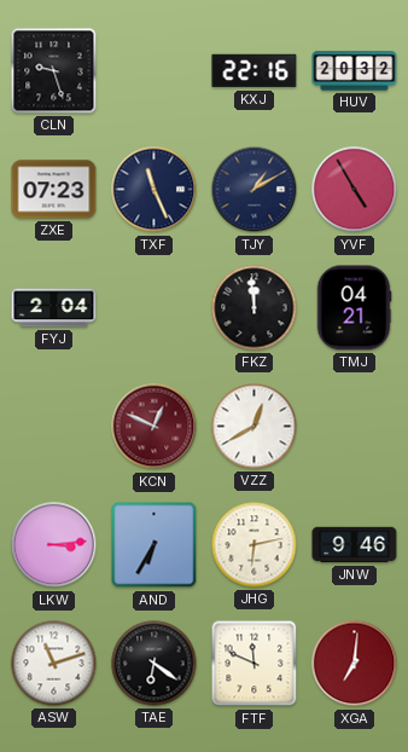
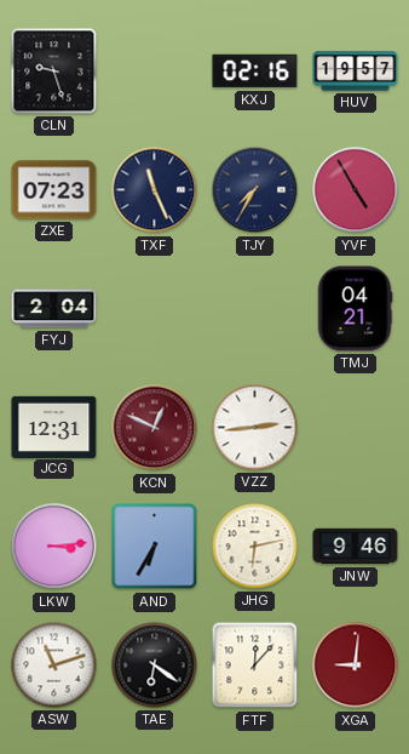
KXJ: 22:16 -> 02:16 (255, 72)
HUV: 20:32 -> 19:57 (356, 72)
TJY: 1:10 -> 7:35 (255, 190)
FKZ: 11:59 -> none (255, 308)
JCG: none -> 12:31 (54, 427)
VZZ: 12:40 -> 2:44 (255, 428)
FTF: 11:49 -> 12:07 (255, 666)
XGA: 7:01 -> 9:01 (356, 666)
